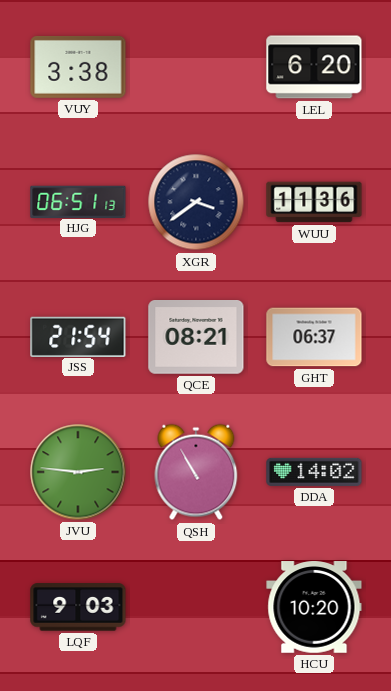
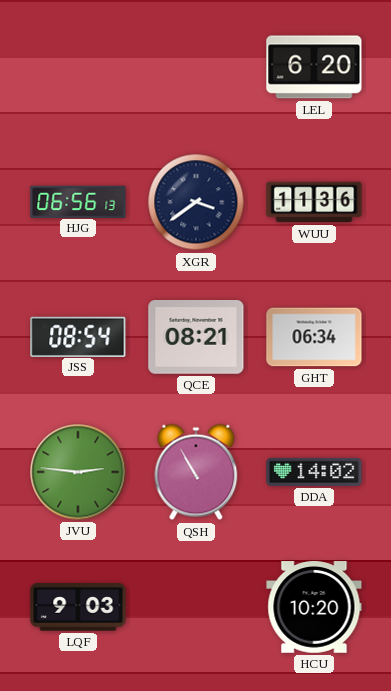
VUY: 3:38 -> none (78, 67)
HJG: 06:51 -> 06:56 (78, 201)
JSS: 21:54 -> 08:54 (78, 336)
GHT: 06:37 -> 06:34 (314, 337)
